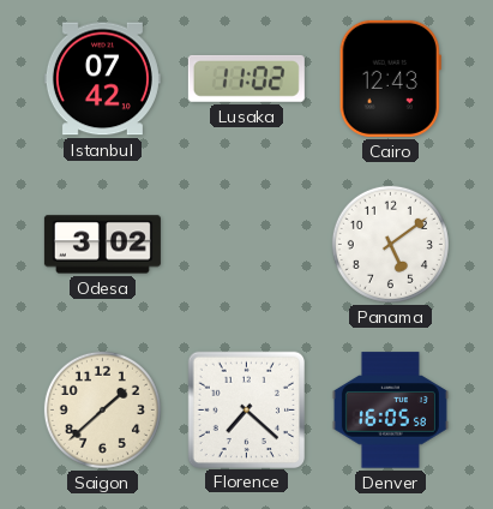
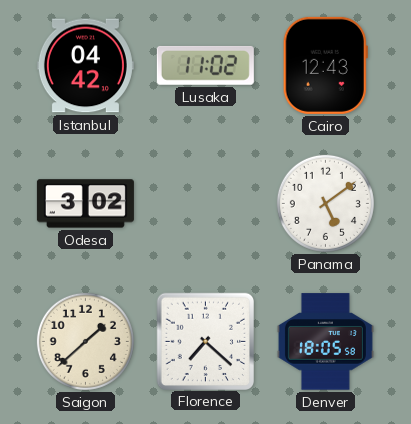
Istanbul: 07:42 -> 04:42 (85, 66)
Denver: 16:05 -> 18:05 (325, 342)
